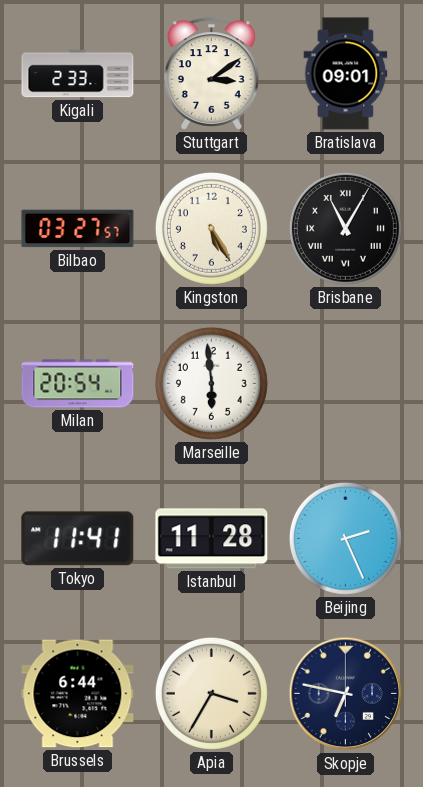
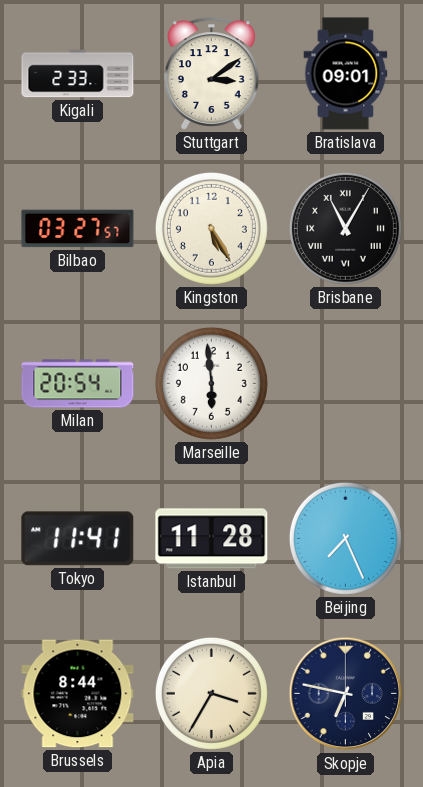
Beijing: 2:26 -> 7:26 (345, 538)
Brussels: 6:44 -> 8:44 (78, 694)
